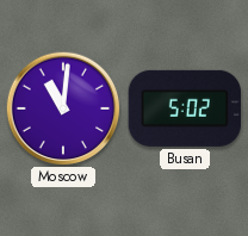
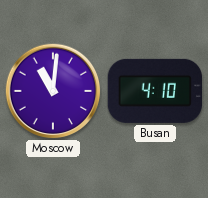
Busan: 5:02 -> 4:10 (154, 91)
